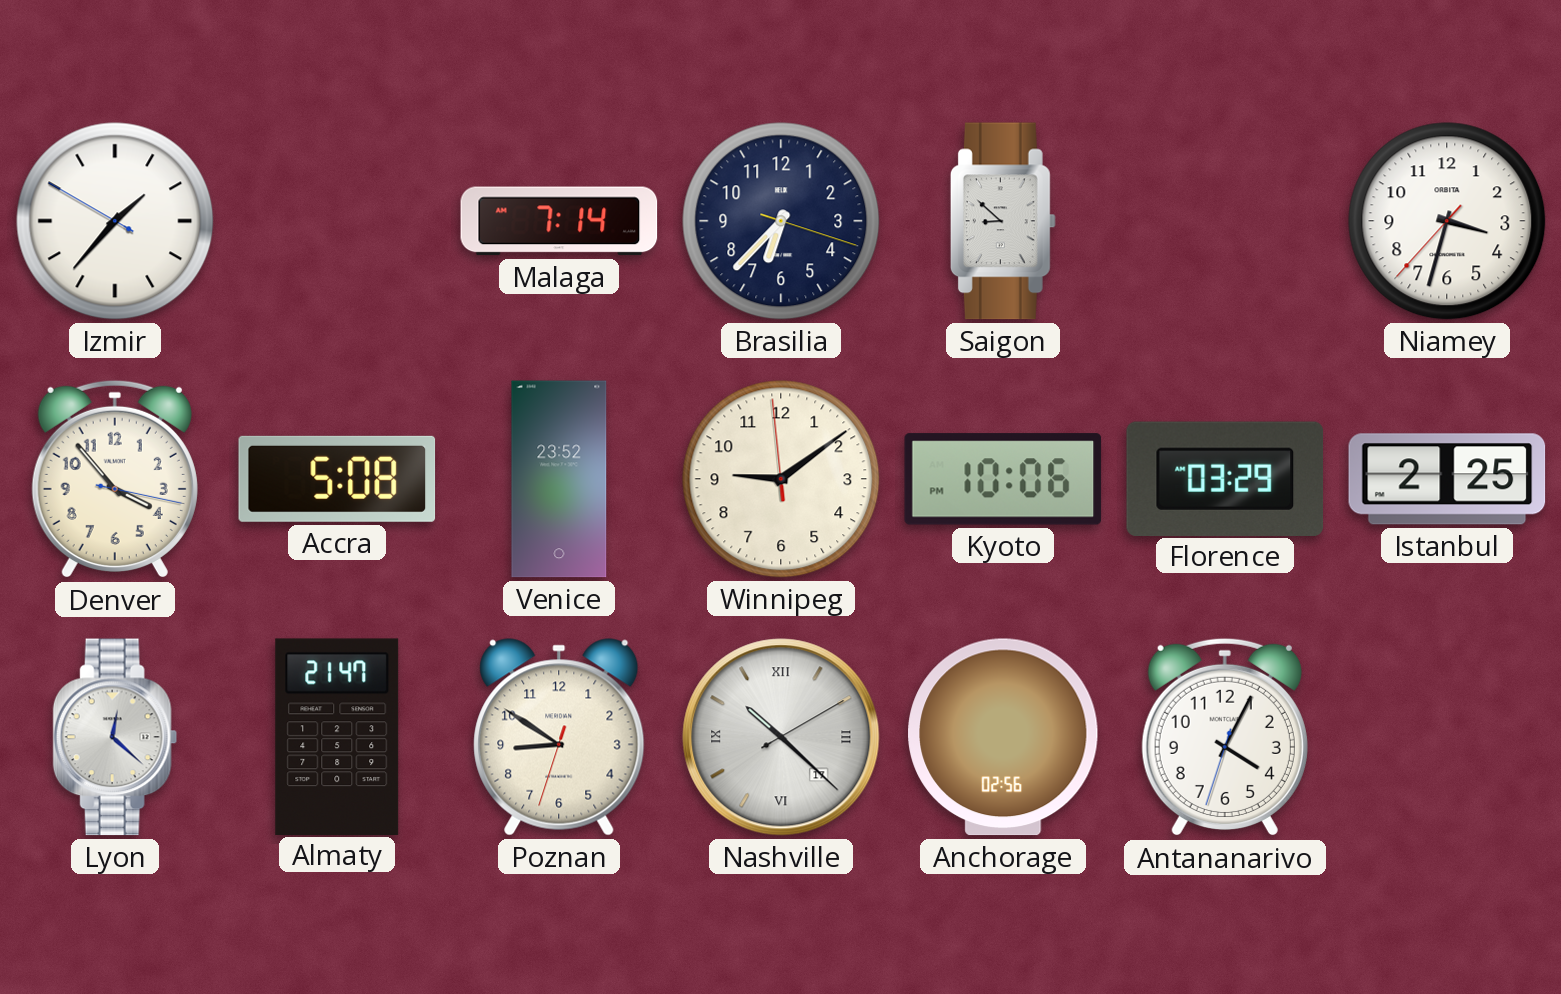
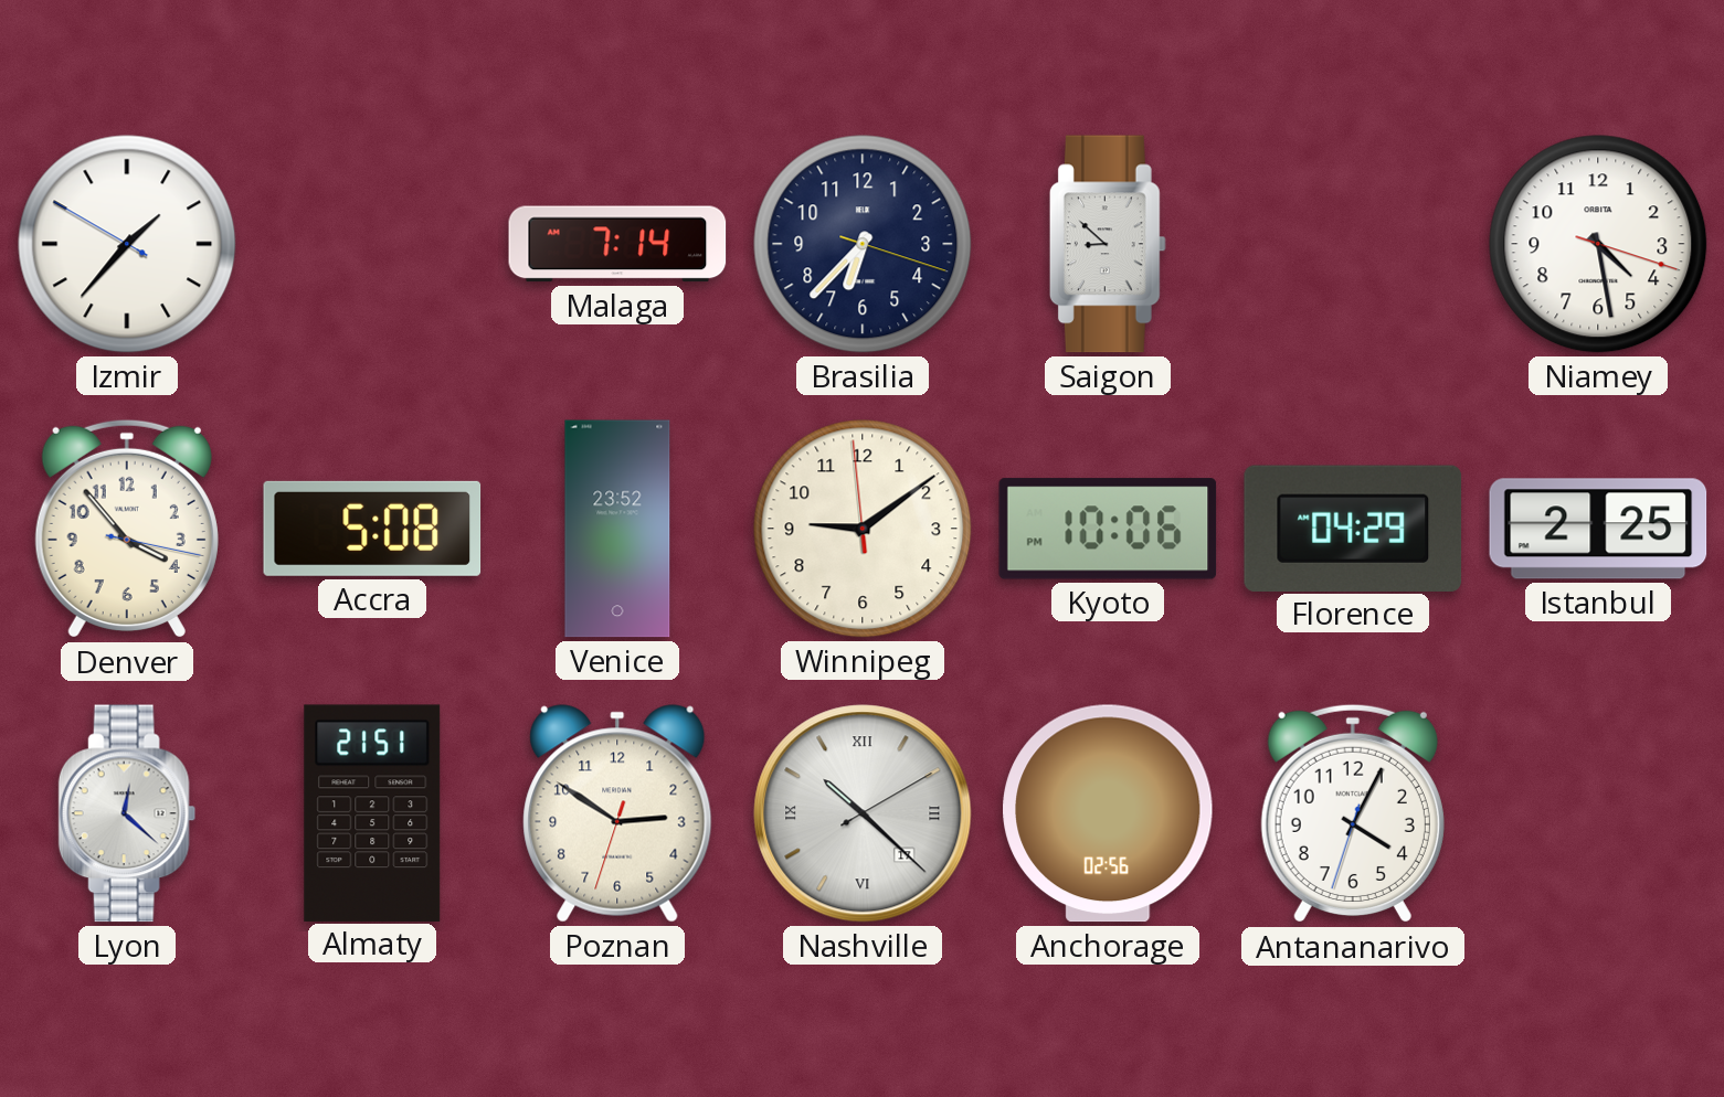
Niamey: 3:32 -> 4:28 (1598, 244)
Florence: 03:29 -> 04:29 (1353, 528)
Almaty: 21:47 -> 21:51 (372, 812)
Poznan: 8:50 -> 2:50 (617, 813)
